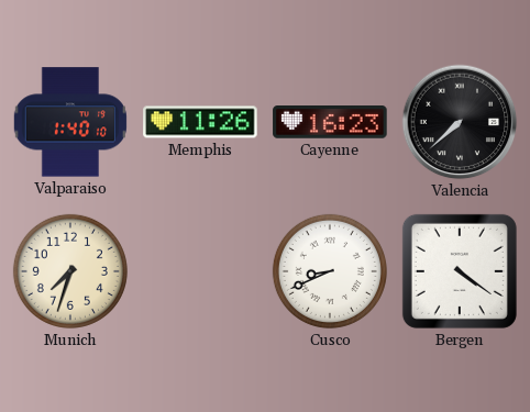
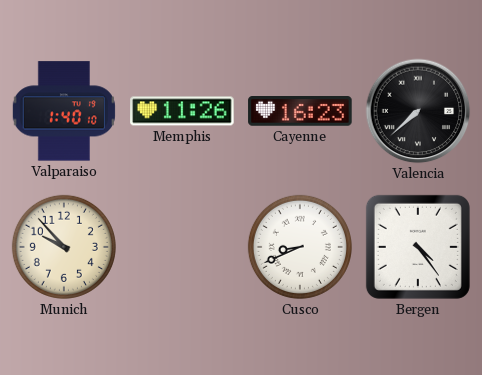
Munich: 7:33 -> 9:53 (64, 247)
Bergen: 4:21 -> 4:24 (418, 247)
